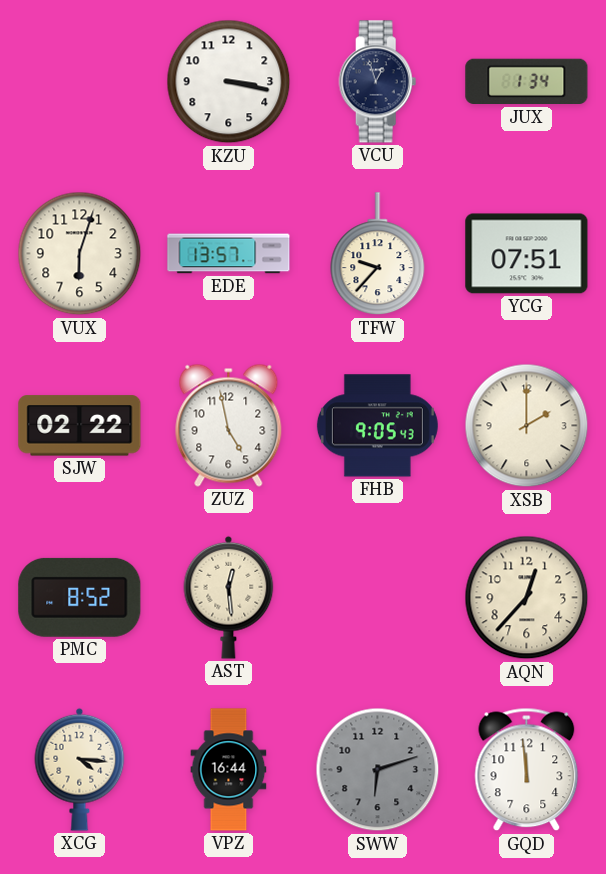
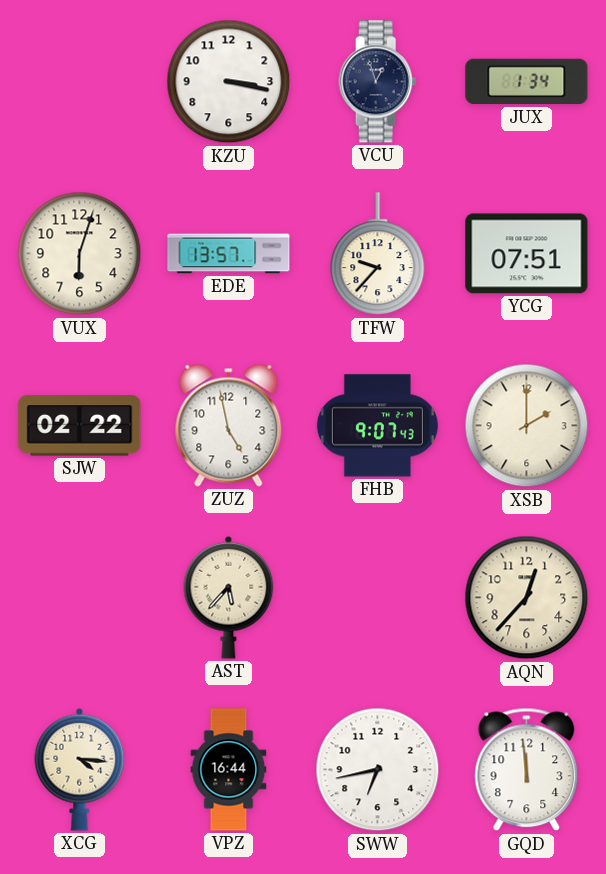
FHB: 9:05 -> 9:07 (377, 426)
PMC: 8:52 -> none (80, 597)
AST: 12:29 -> 5:37 (229, 597)
SWW: 6:12 -> 6:43 (378, 770)
SWW dial: grey -> white (378, 770)
